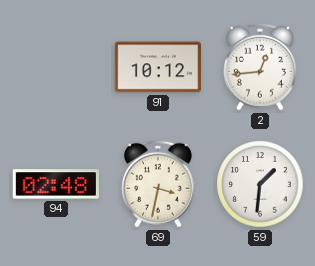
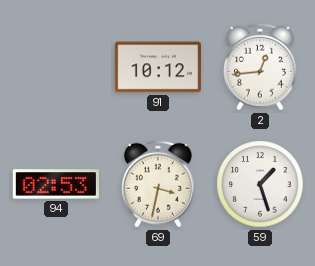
94: 02:48 -> 02:53 (55, 184)
59: 1:31 -> 1:27 (260, 184)
